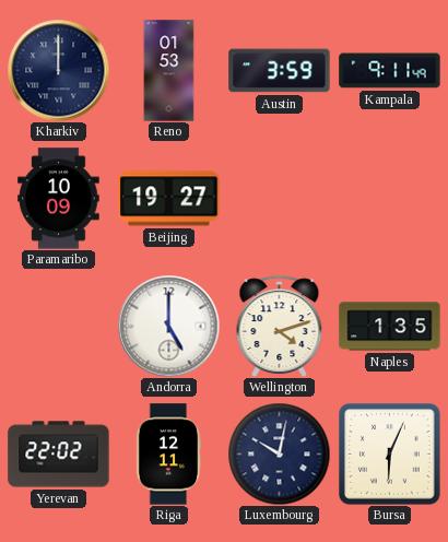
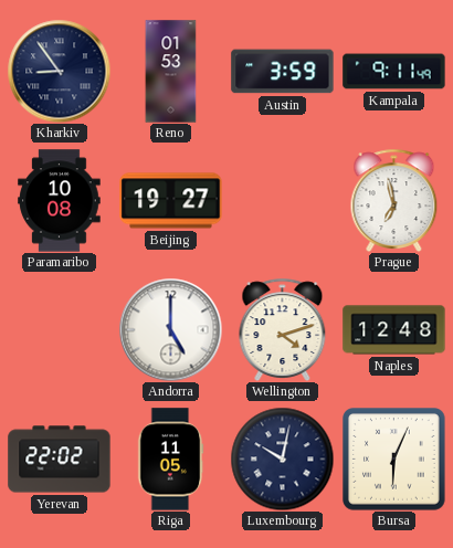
Kharkiv: 12:00 -> 8:54 (59, 71)
Paramaribo: 10:09 -> 10:08 (60, 201)
Prague: none -> 6:58 (394, 200)
Naples: 1:35 -> 12:48 (394, 330)
Riga: 12:11 -> 11:05 (170, 460)
